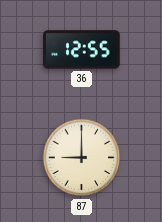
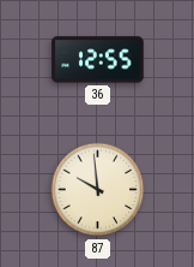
87: 9:00 -> 9:59 (98, 190)
